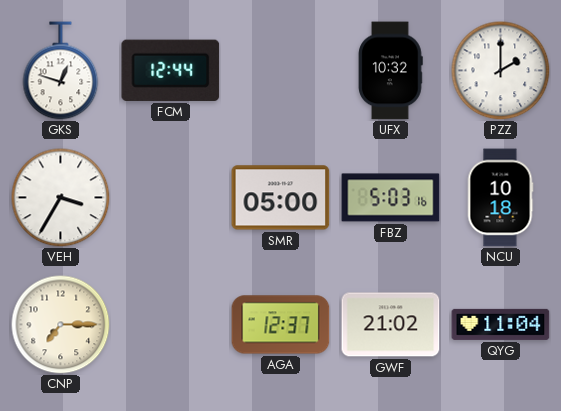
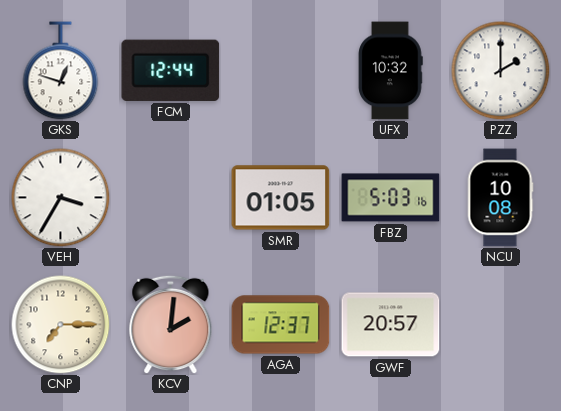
SMR: 05:00 -> 01:05 (281, 198)
NCU: 10:18 -> 10:08 (500, 198)
KCV: none -> 2:01 (171, 324)
GWF: 21:02 -> 20:57 (391, 325)
QYG: 11:04 -> none (501, 324)
